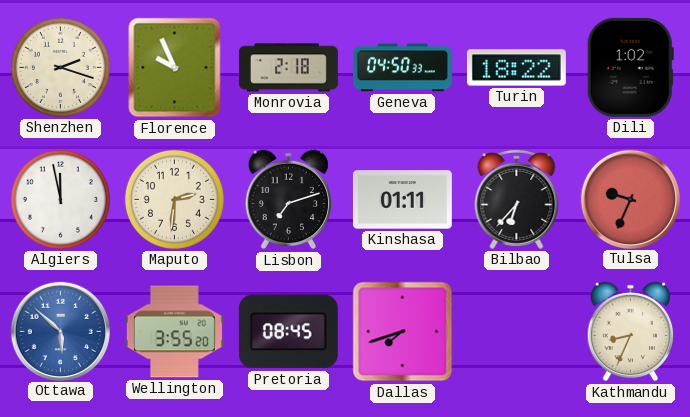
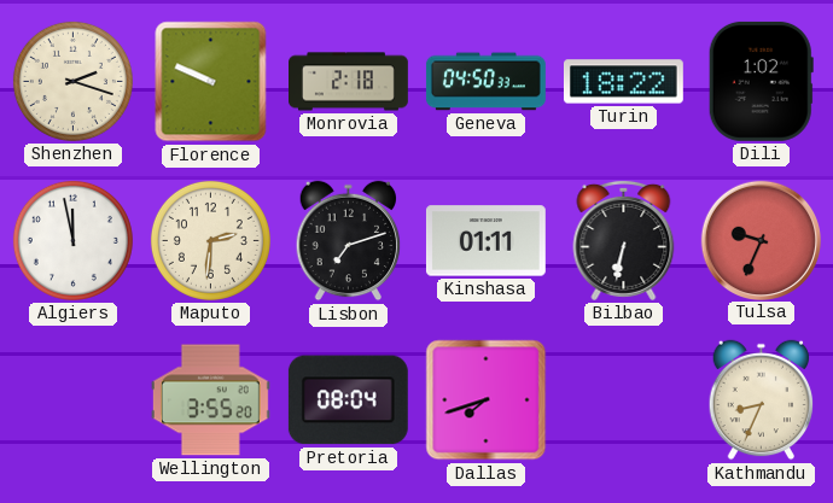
Florence: 9:56 -> 9:49 (211, 82)
Bilbao: 6:37 -> 6:32 (624, 240)
Ottawa: 5:52 -> none (60, 331)
Pretoria: 08:45 -> 08:04 (348, 400)
